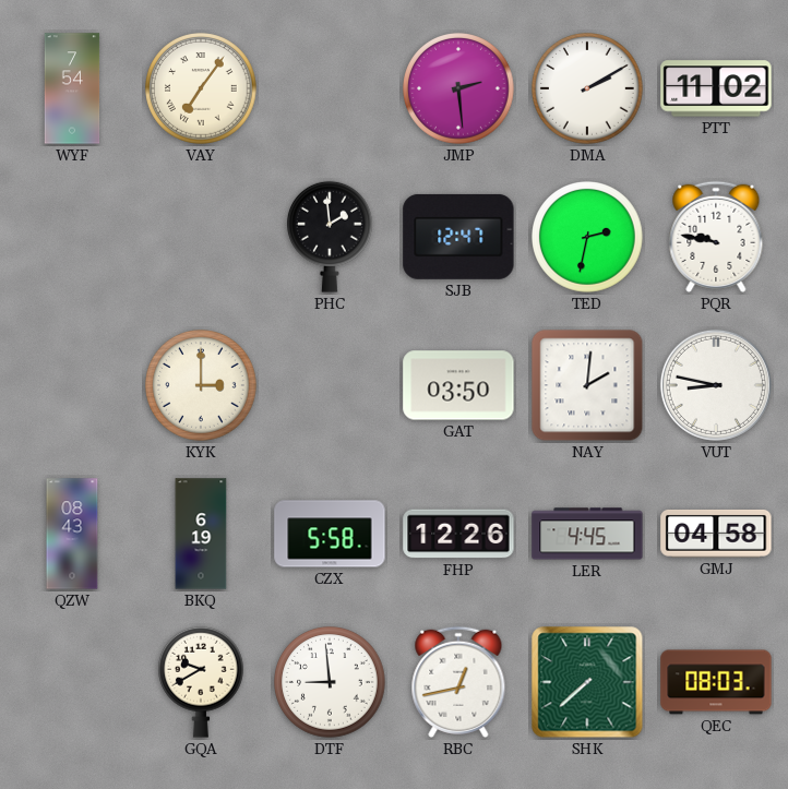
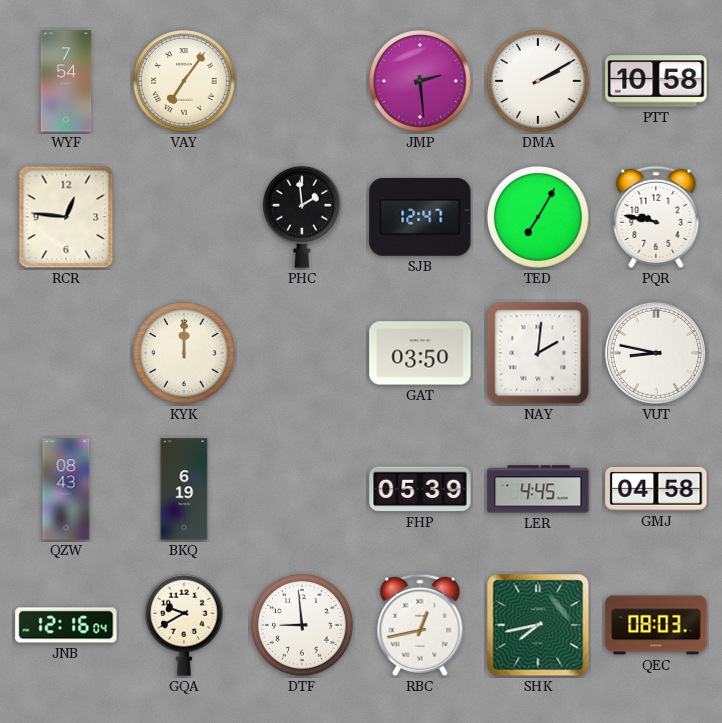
PTT: 11:02 -> 10:58 (656, 81)
RCR: none -> 12:46 (66, 217)
TED: 2:32 -> 7:05 (538, 217)
KYK: 3:00 -> 12:00 (184, 353)
CZX: 5:58 -> none (330, 534)
FHP: 12:26 -> 05:39 (420, 489)
JNB: none -> 12:16 (66, 625)
SHK: 7:38 -> 7:43 (538, 625)
